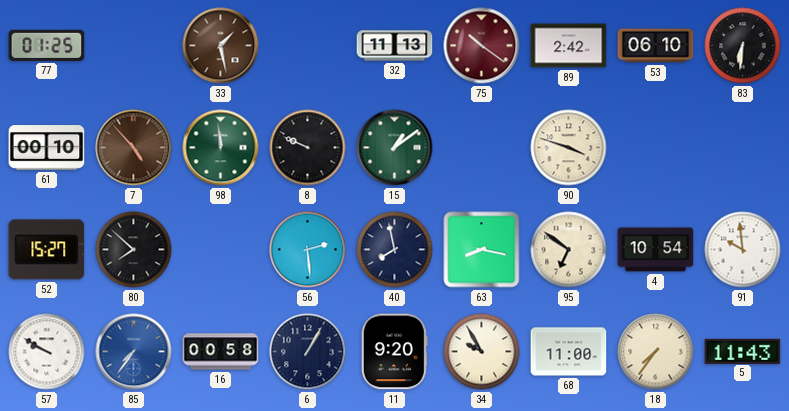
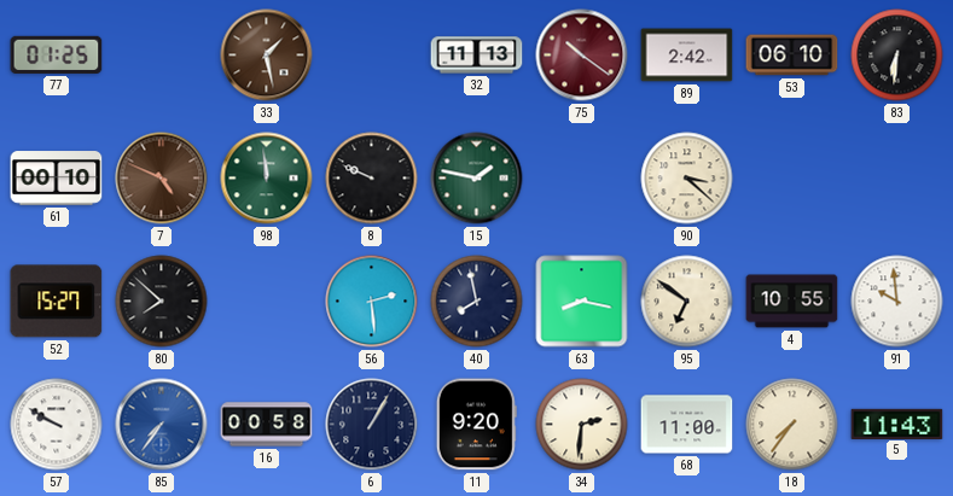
7: 4:53 -> 4:49 (162, 179)
15: 1:09 -> 1:47 (477, 179)
90: 3:48 -> 3:22 (687, 179)
4: 10:54 -> 10:55 (792, 302)
34: 9:55 -> 2:31 (582, 425)
